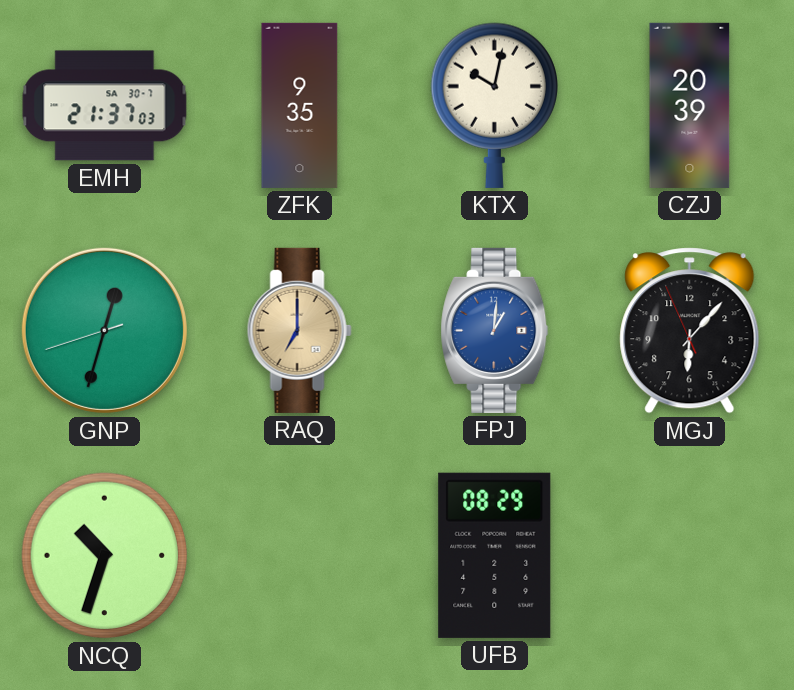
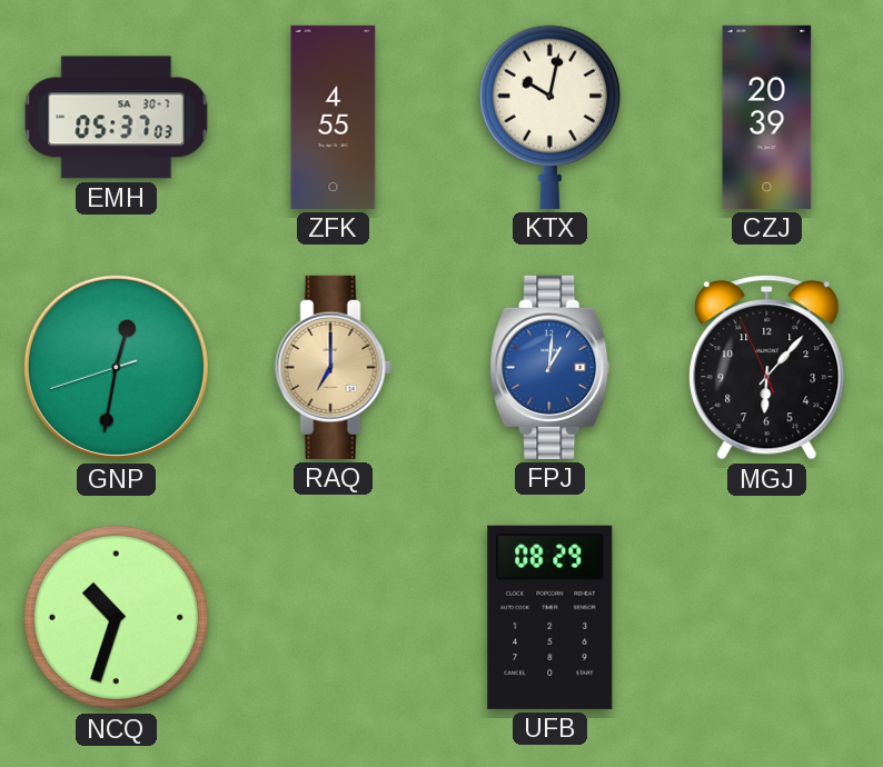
EMH: 21:37 -> 05:37 (117, 118)
ZFK: 9:35 -> 4:55 (334, 117)
GNP: 12:32 -> 12:31 (116, 367)
